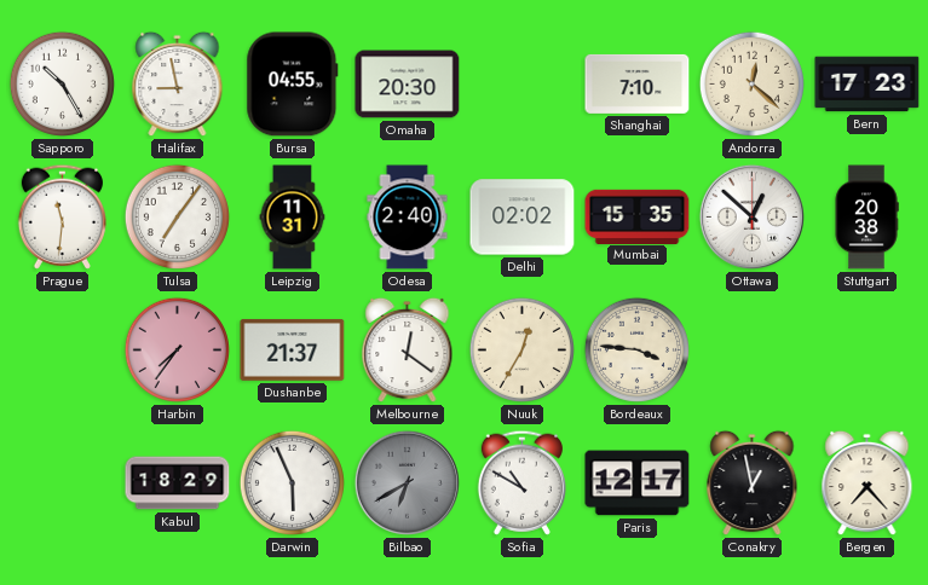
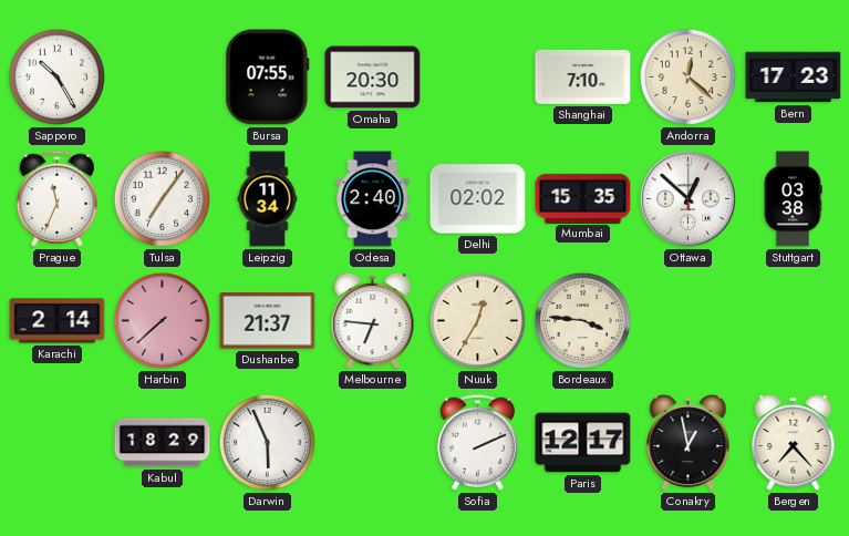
Halifax: 8:58 -> none (178, 85)
Bursa: 04:55 -> 07:55 (268, 78)
Prague: 11:31 -> 11:34 (56, 198)
Leipzig: 11:31 -> 11:34 (268, 199)
Stuttgart: 20:38 -> 03:38 (793, 199)
Karachi: none -> 2:14 (58, 321)
Harbin: 7:36 -> 7:38 (162, 320)
Melbourne: 12:21 -> 6:46 (373, 321)
Bilbao: 6:40 -> none (407, 482)
Sofia: 10:50 -> 2:11 (477, 442)
